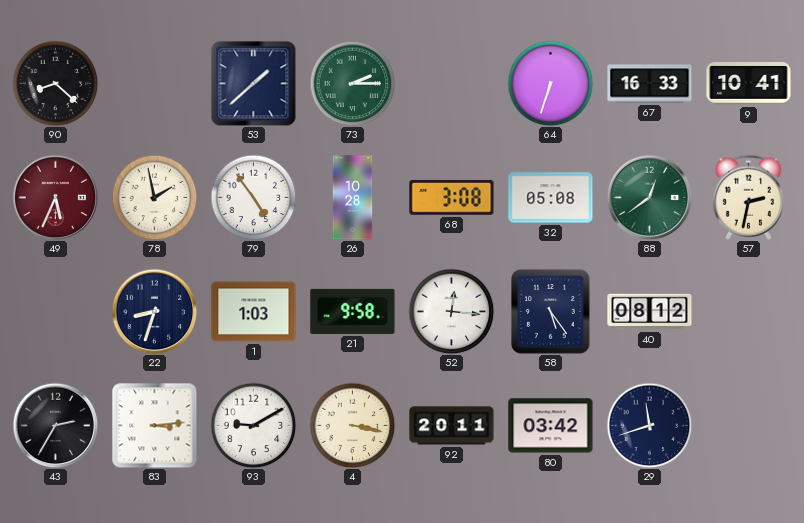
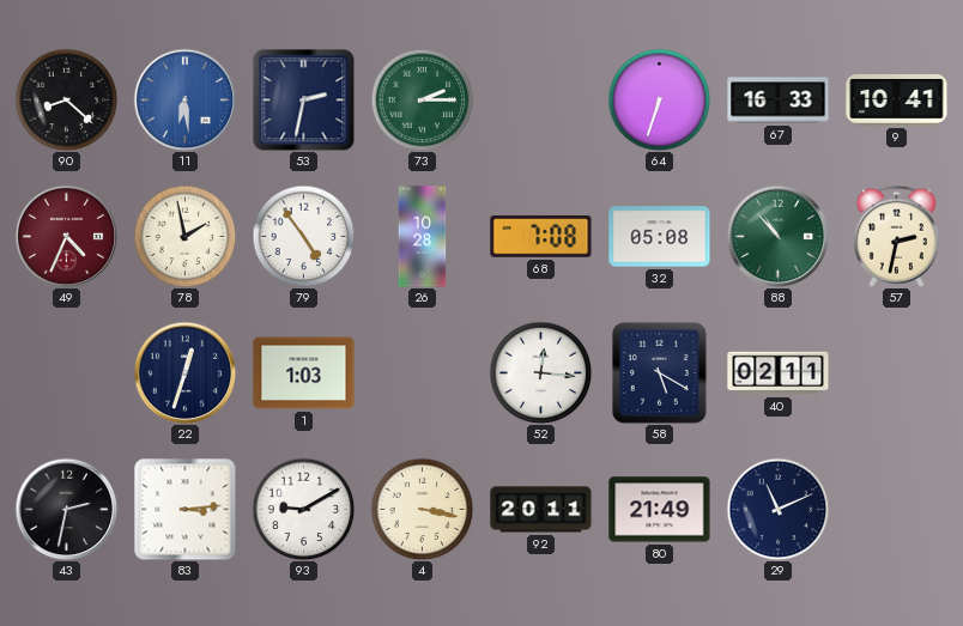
11: none -> 6:29 (184, 99)
53: 1:38 -> 2:32 (303, 99)
49: 5:34 -> 4:34 (66, 236)
68: 3:08 -> 7:08 (541, 236)
88: 12:39 -> 10:53 (777, 236)
22: 8:33 -> 12:33 (184, 372)
21: 9:58 -> none (353, 311)
58: 5:24 -> 5:20 (660, 373)
40: 08:12 -> 02:11 (779, 373)
43: 2:35 -> 2:32 (66, 509)
80: 03:42 -> 21:49 (660, 510)
29: 11:42 -> 11:11 (777, 509)
